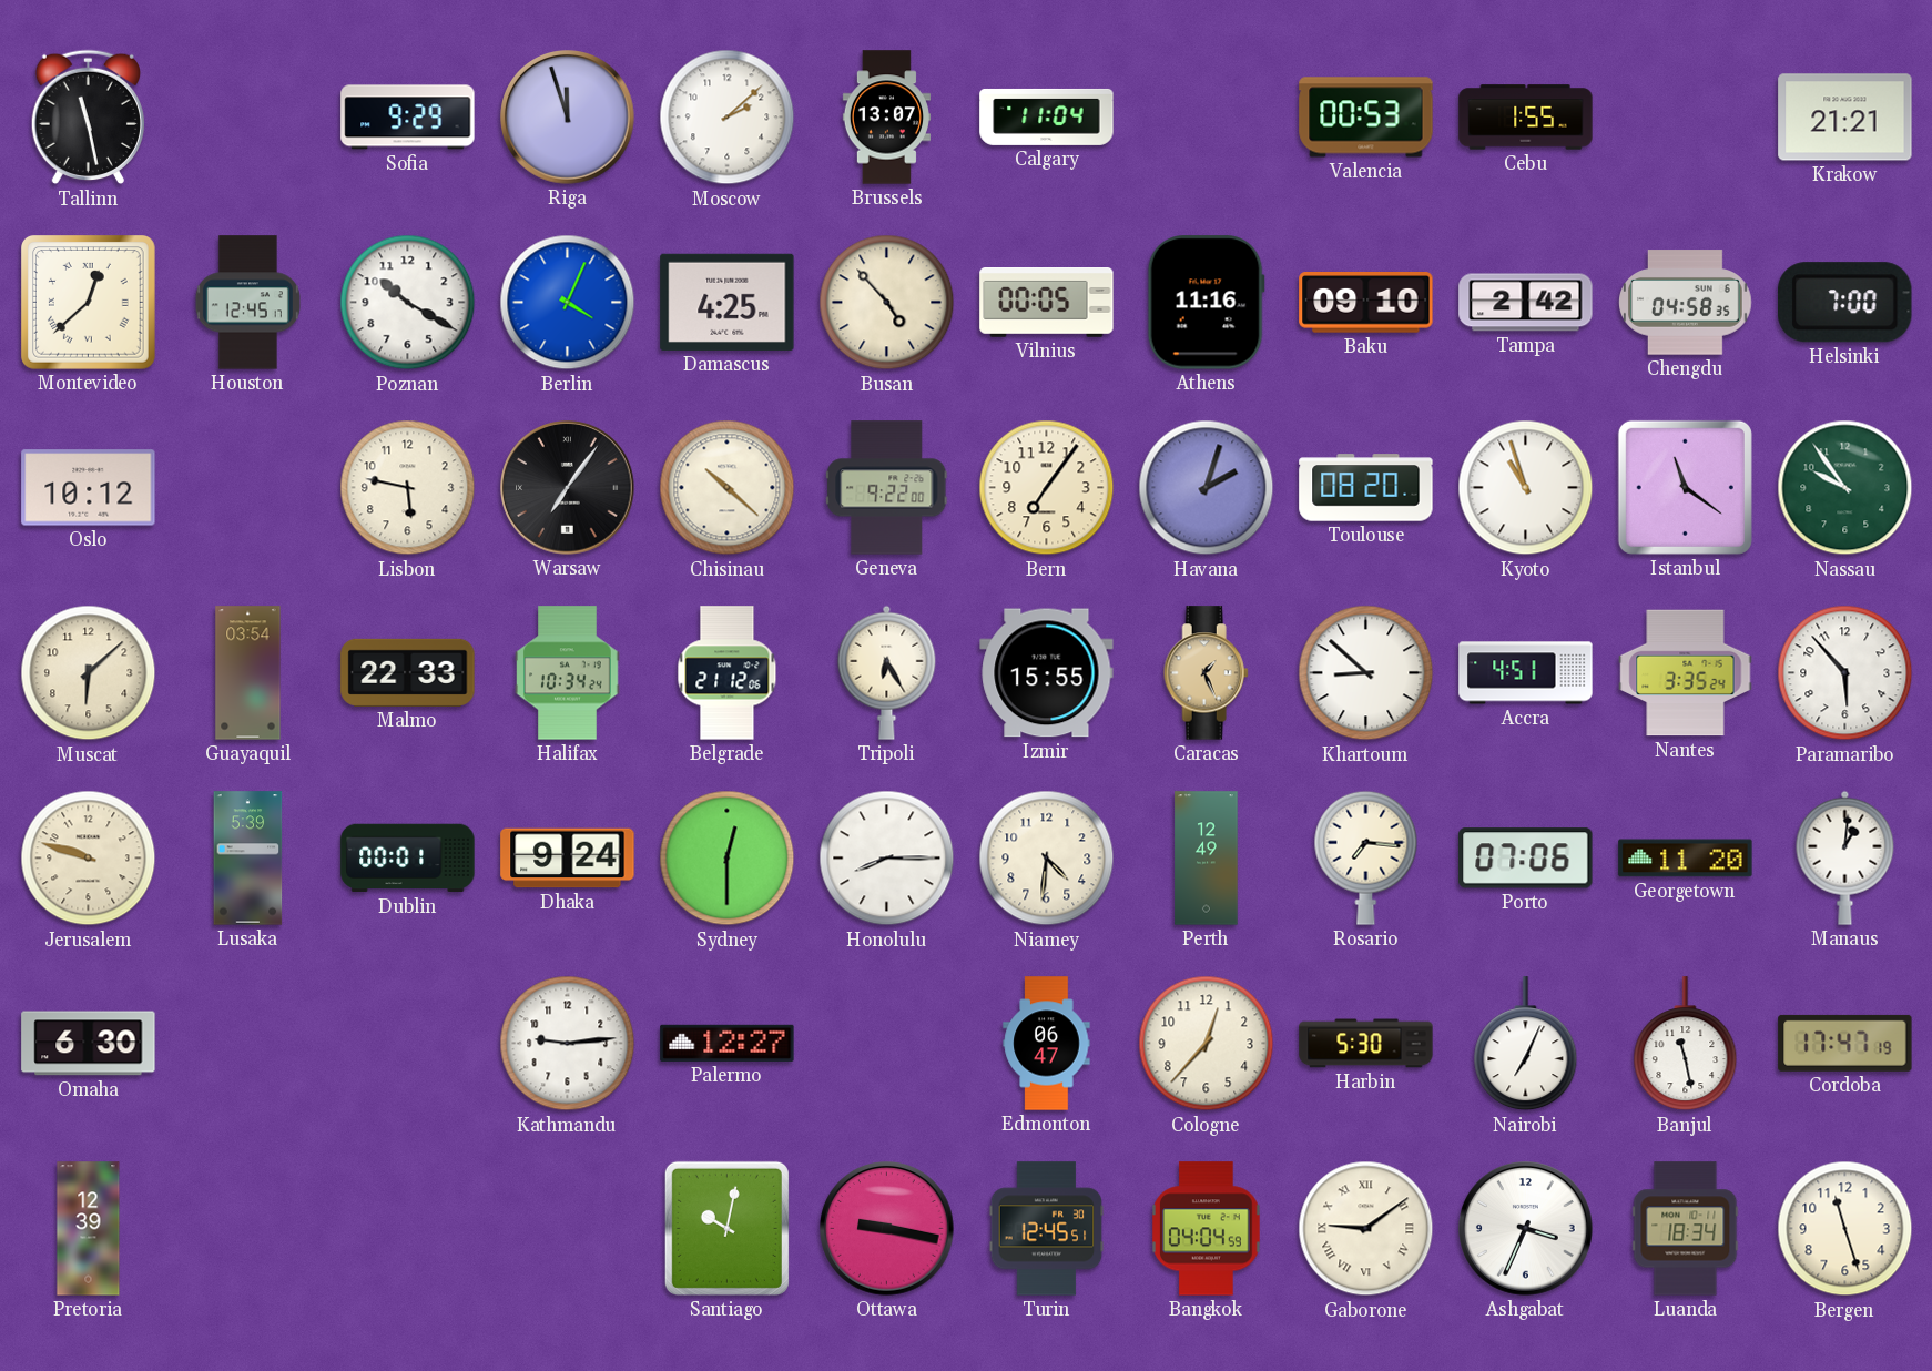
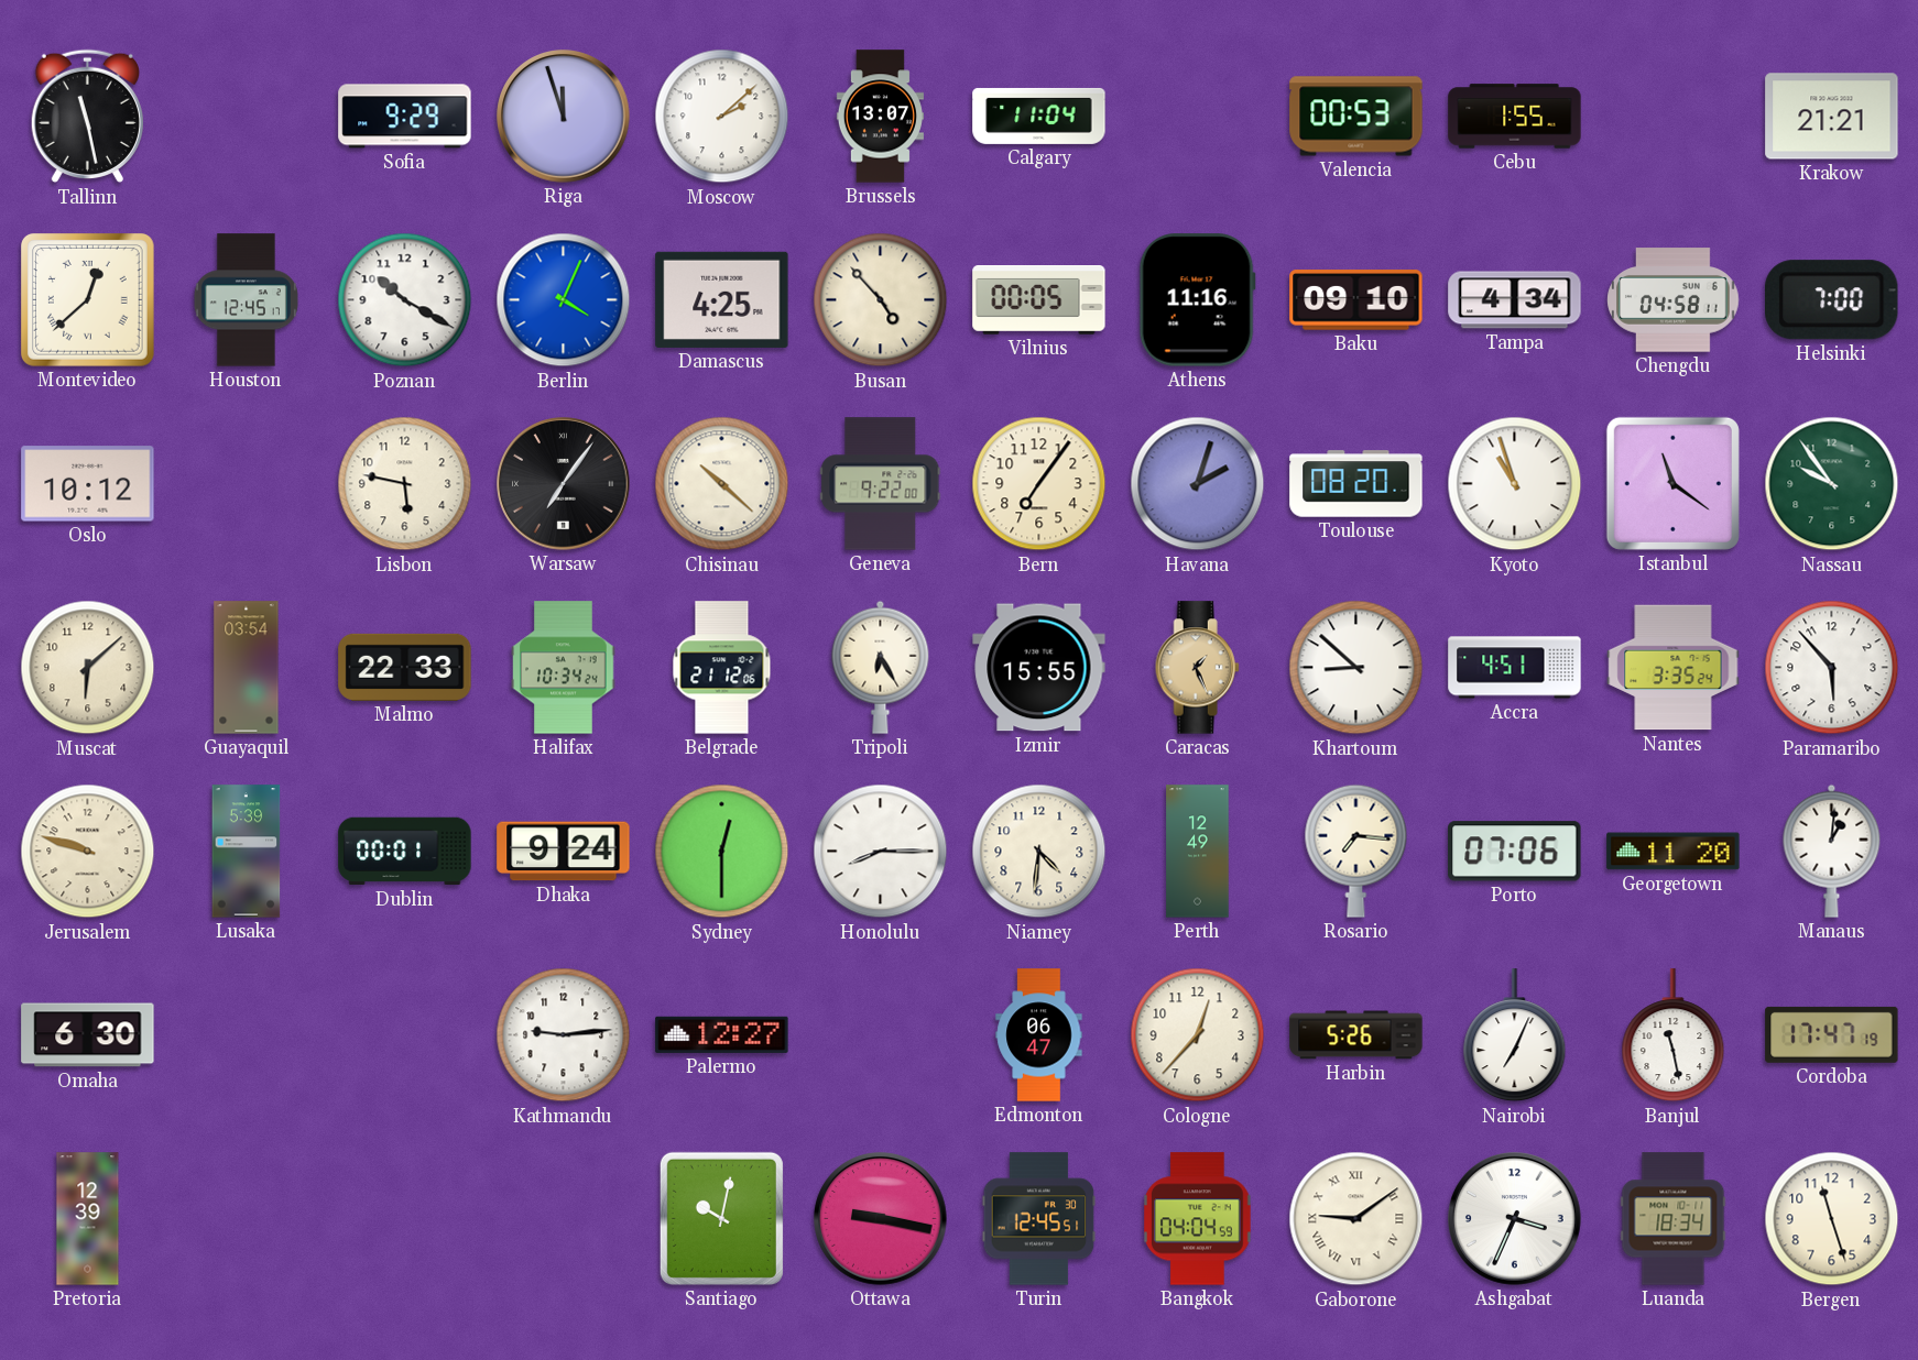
Tampa: 2:42 -> 4:34 (1515, 300)
Chengdu: 04:58:35 -> 04:58:11 (1674, 300)
Harbin: 5:30 -> 5:26 (1356, 1035)
